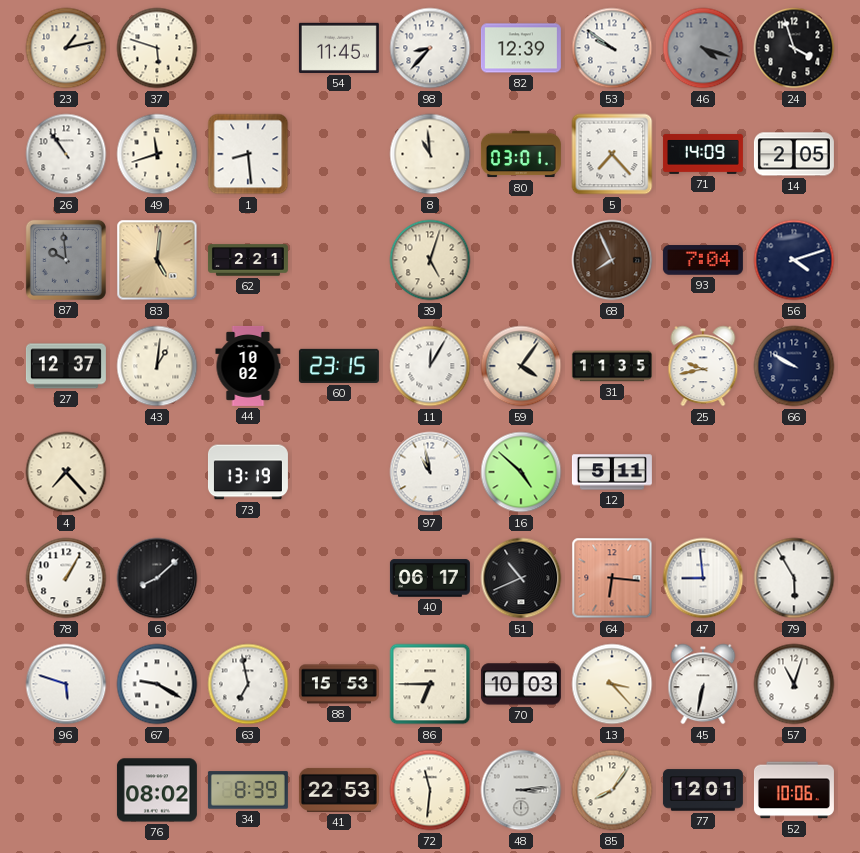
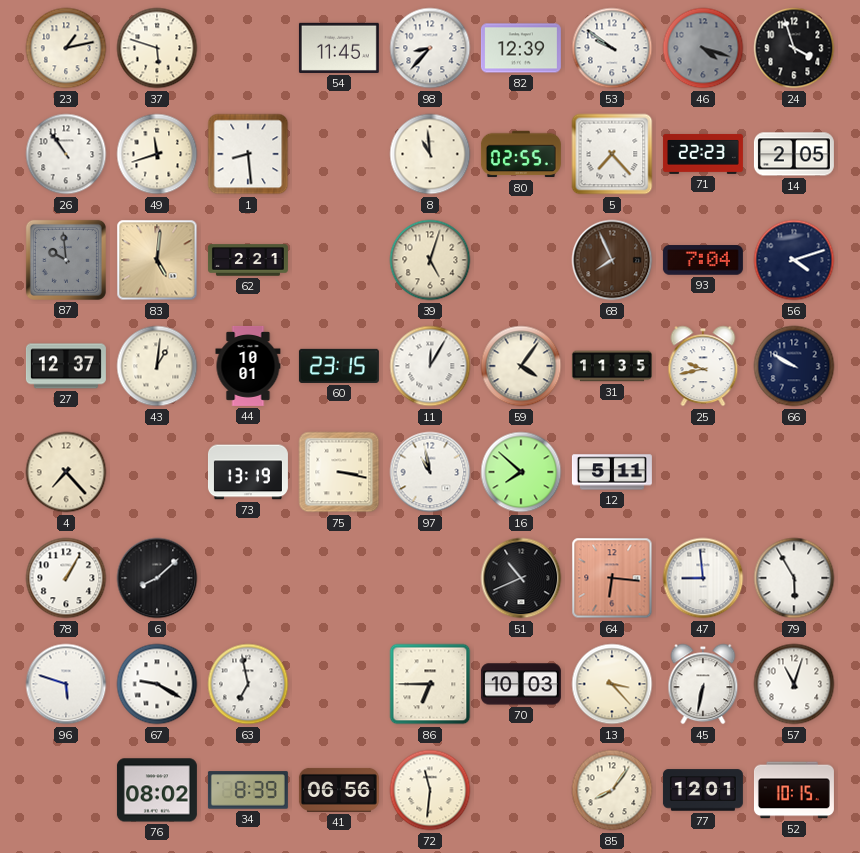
80: 03:01 -> 02:55 (521, 154)
71: 14:09 -> 22:23 (703, 154)
44: 10:02 -> 10:01 (248, 366)
75: none -> 3:17 (339, 472)
16: 4:52 -> 7:52 (521, 472)
40: 06:17 -> none (430, 578)
88: 15:53 -> none (339, 684)
41: 22:53 -> 06:56 (339, 790)
48: 3:14 -> none (521, 790)
52: 10:06 -> 10:15 (794, 790)
